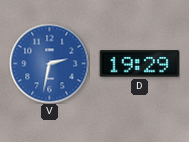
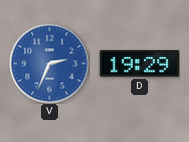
V: 2:32 -> 2:34 (49, 63)
